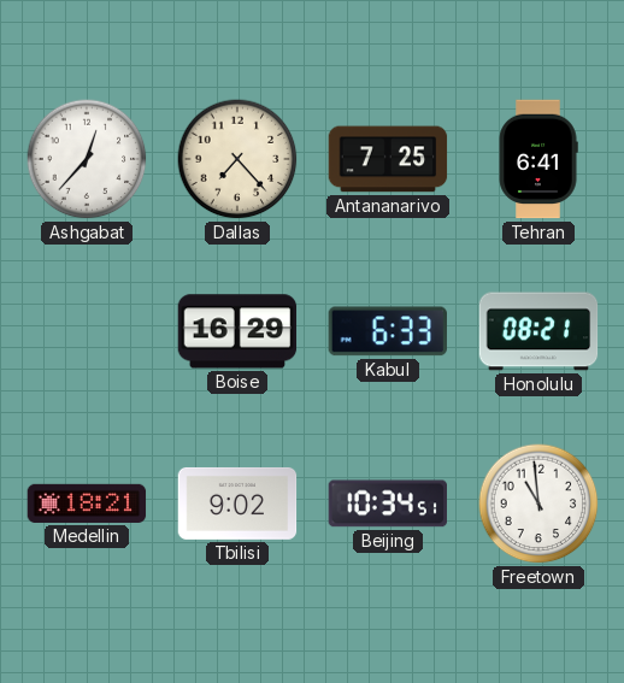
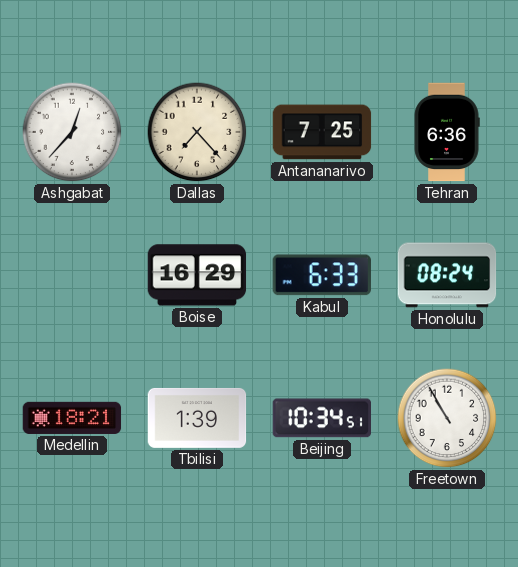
Tehran: 6:41 -> 6:36 (447, 132)
Honolulu: 08:21 -> 08:24 (447, 275)
Tbilisi: 9:02 -> 1:39 (197, 418)
Freetown: 10:59 -> 10:55 (447, 418)
